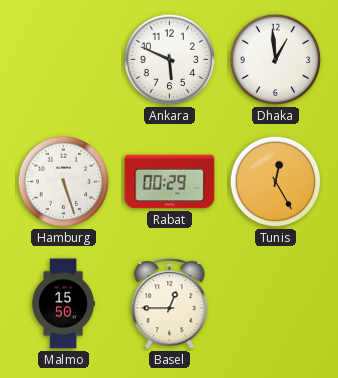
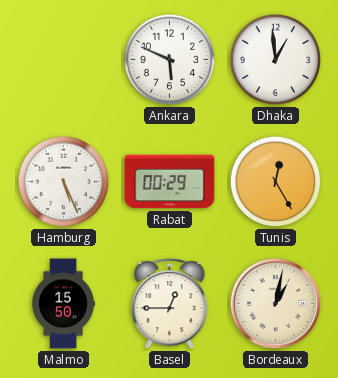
Hamburg: 5:27 -> 5:26 (64, 182)
Bordeaux: none -> 1:02 (276, 304)
